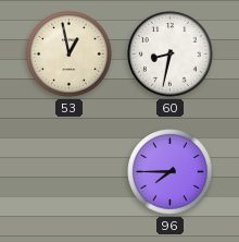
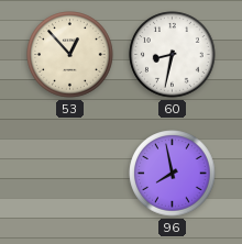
53: 12:58 -> 12:53 (70, 55)
96: 7:45 -> 7:58 (173, 174)
